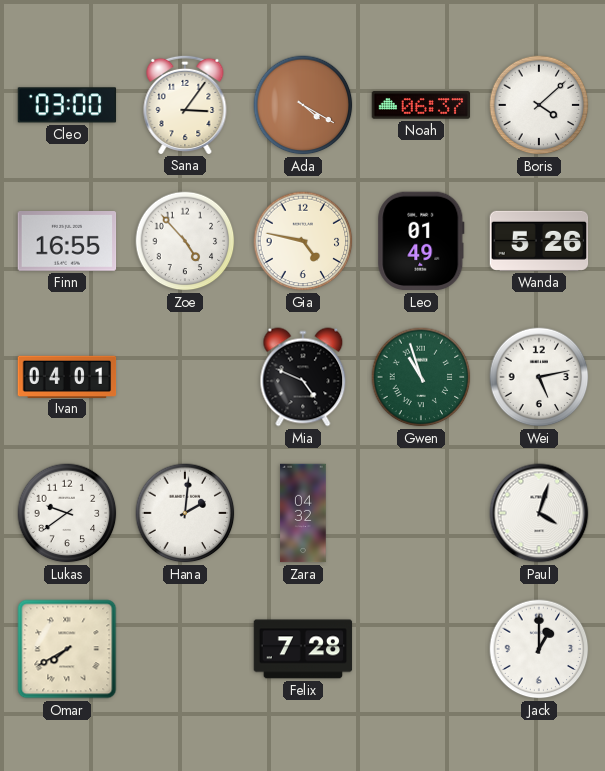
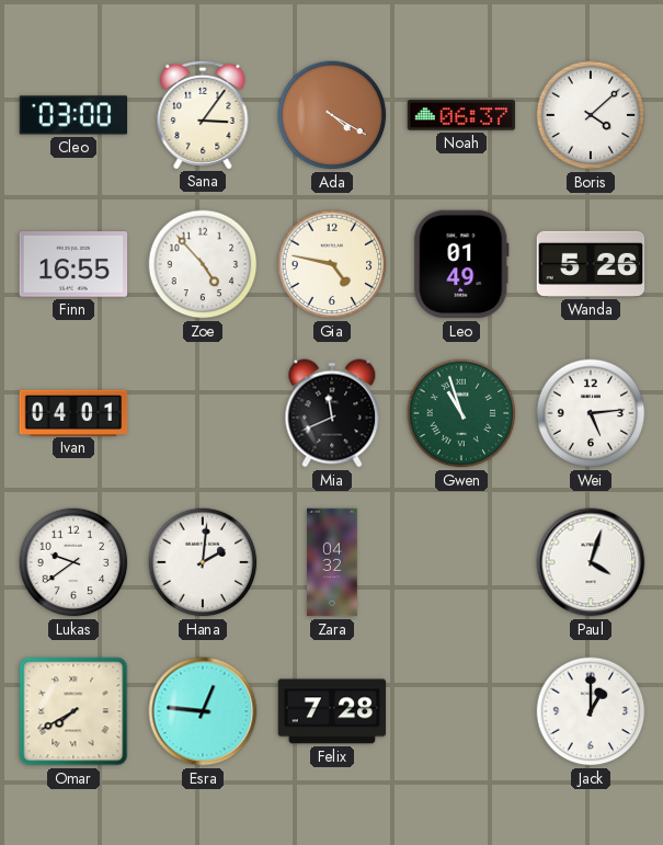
Mia: 4:49 -> 11:41 (332, 413)
Wei: 5:13 -> 5:14 (591, 413)
Esra: none -> 12:46 (203, 711)
